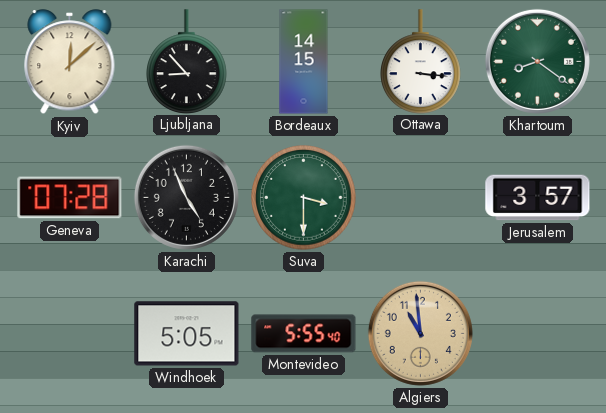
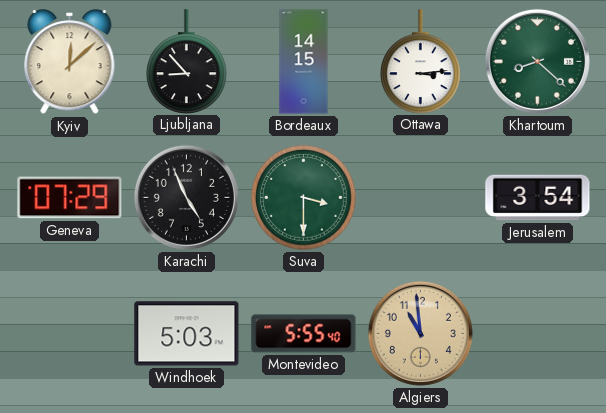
Ottawa: 3:16 -> 3:14 (421, 61)
Khartoum: 8:21 -> 8:22 (537, 61)
Geneva: 07:28 -> 07:29 (70, 198)
Jerusalem: 3:57 -> 3:54 (538, 198)
Windhoek: 5:05 -> 5:03 (187, 334)
